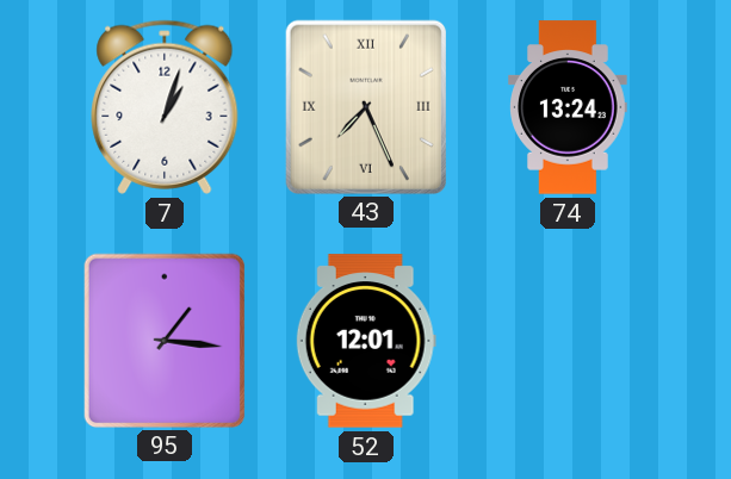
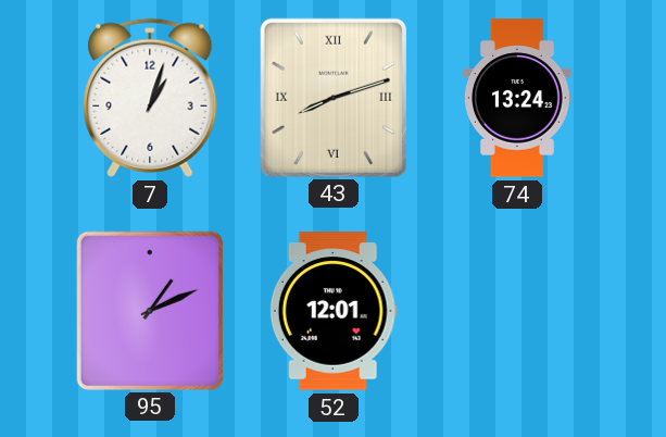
43: 7:26 -> 8:12 (332, 97)
95: 1:16 -> 1:11 (149, 310)
